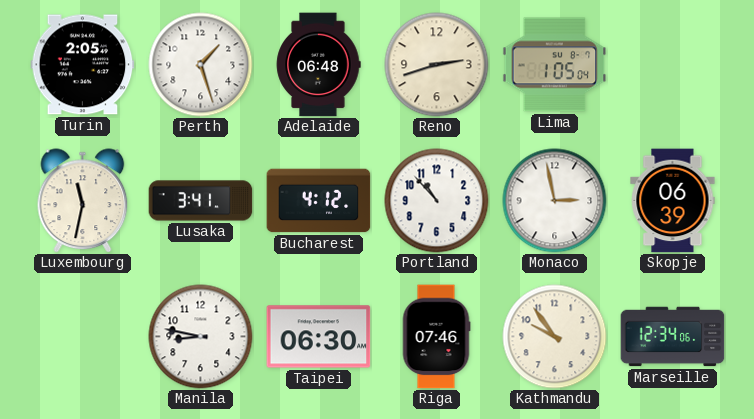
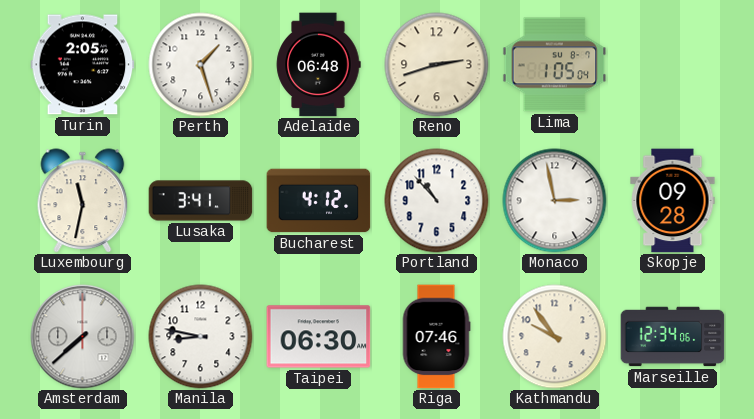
Skopje: 06:39 -> 09:28 (673, 201)
Amsterdam: none -> 7:38 (83, 337)
